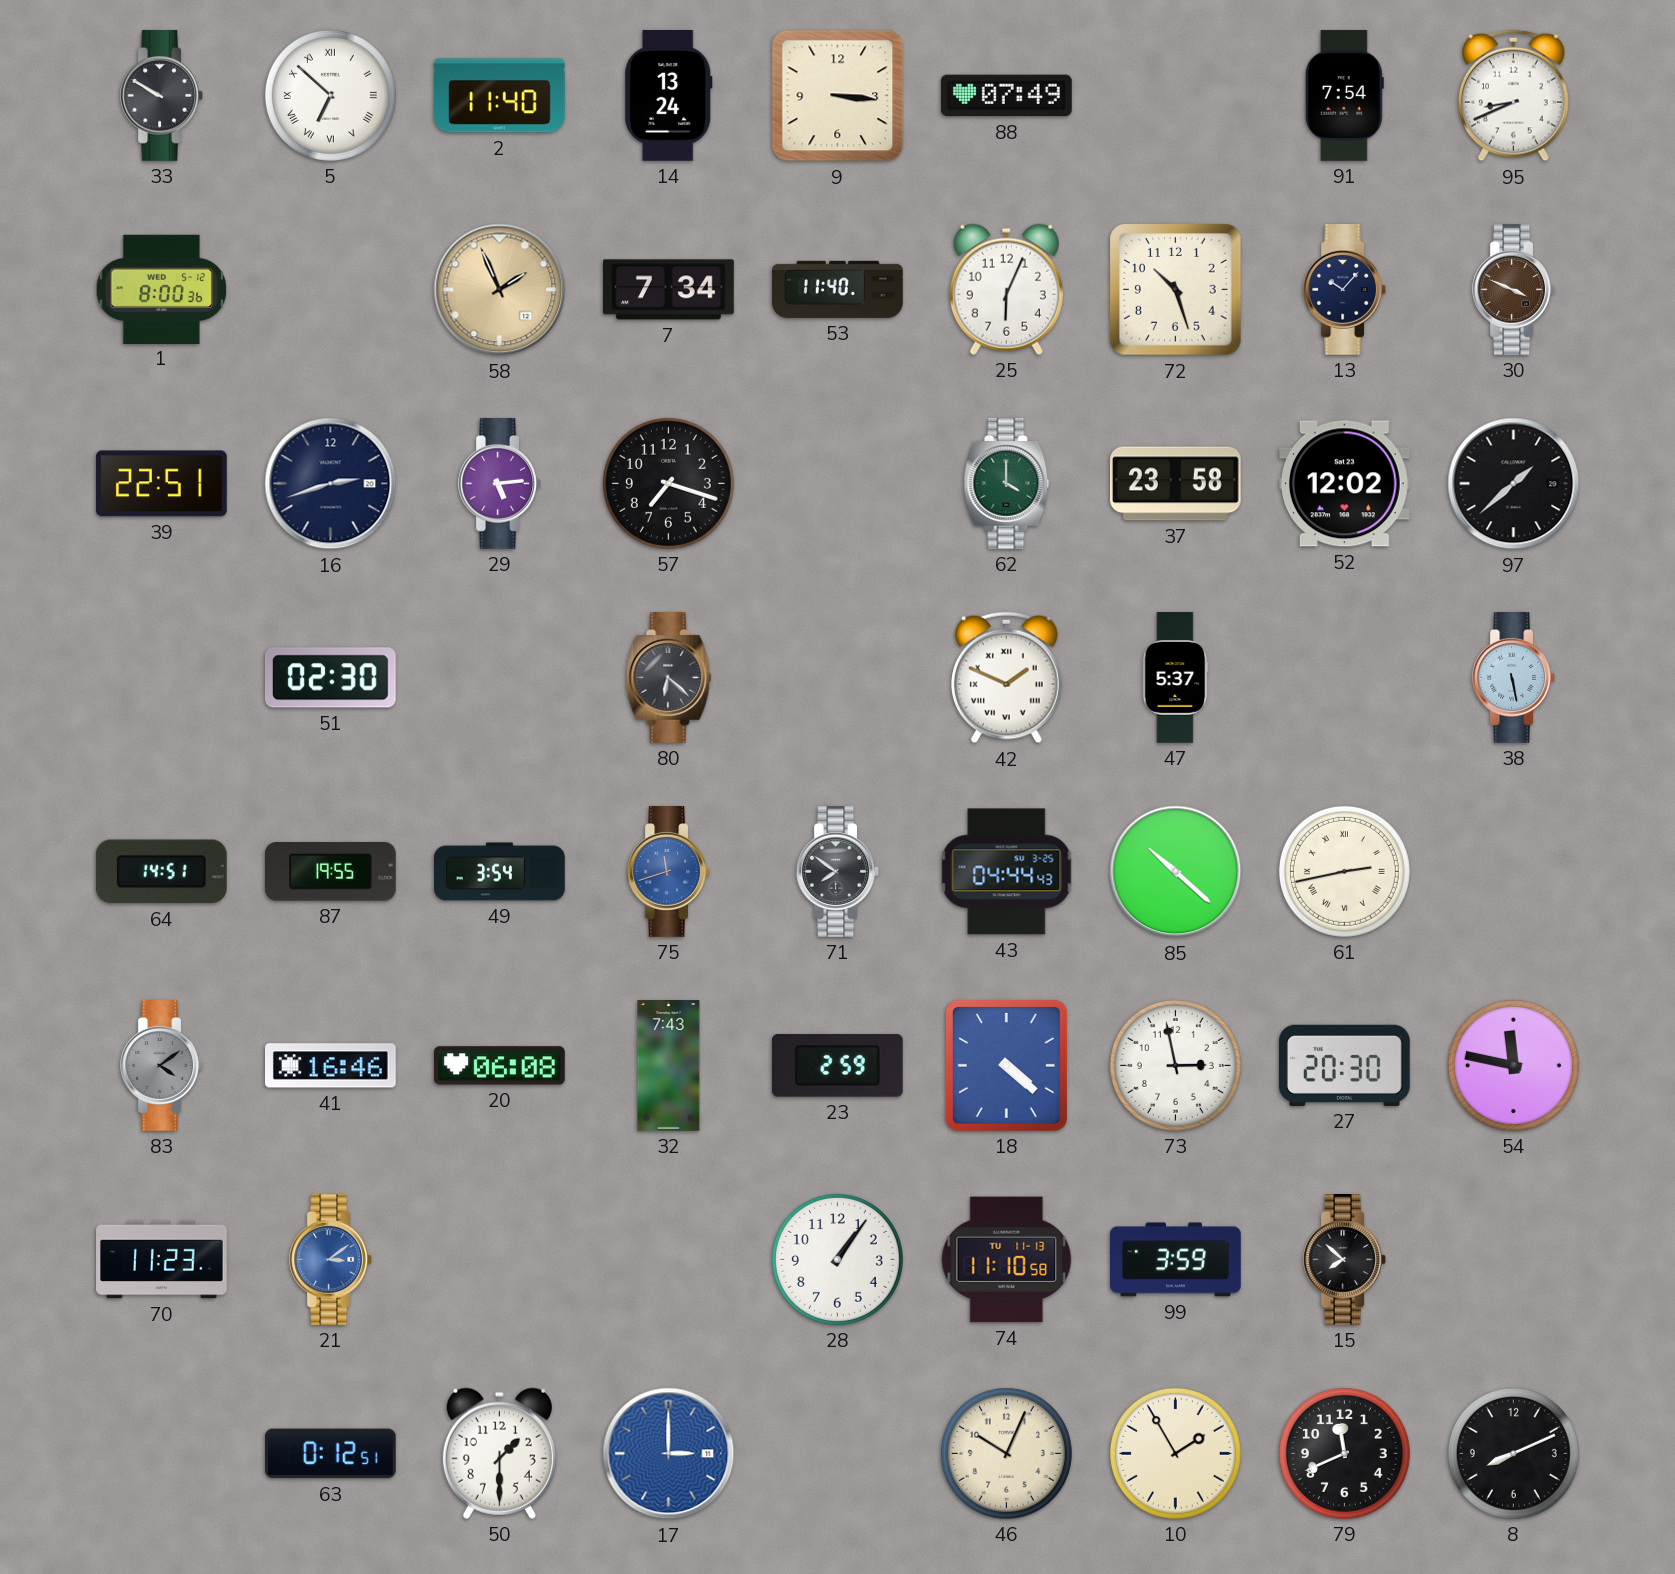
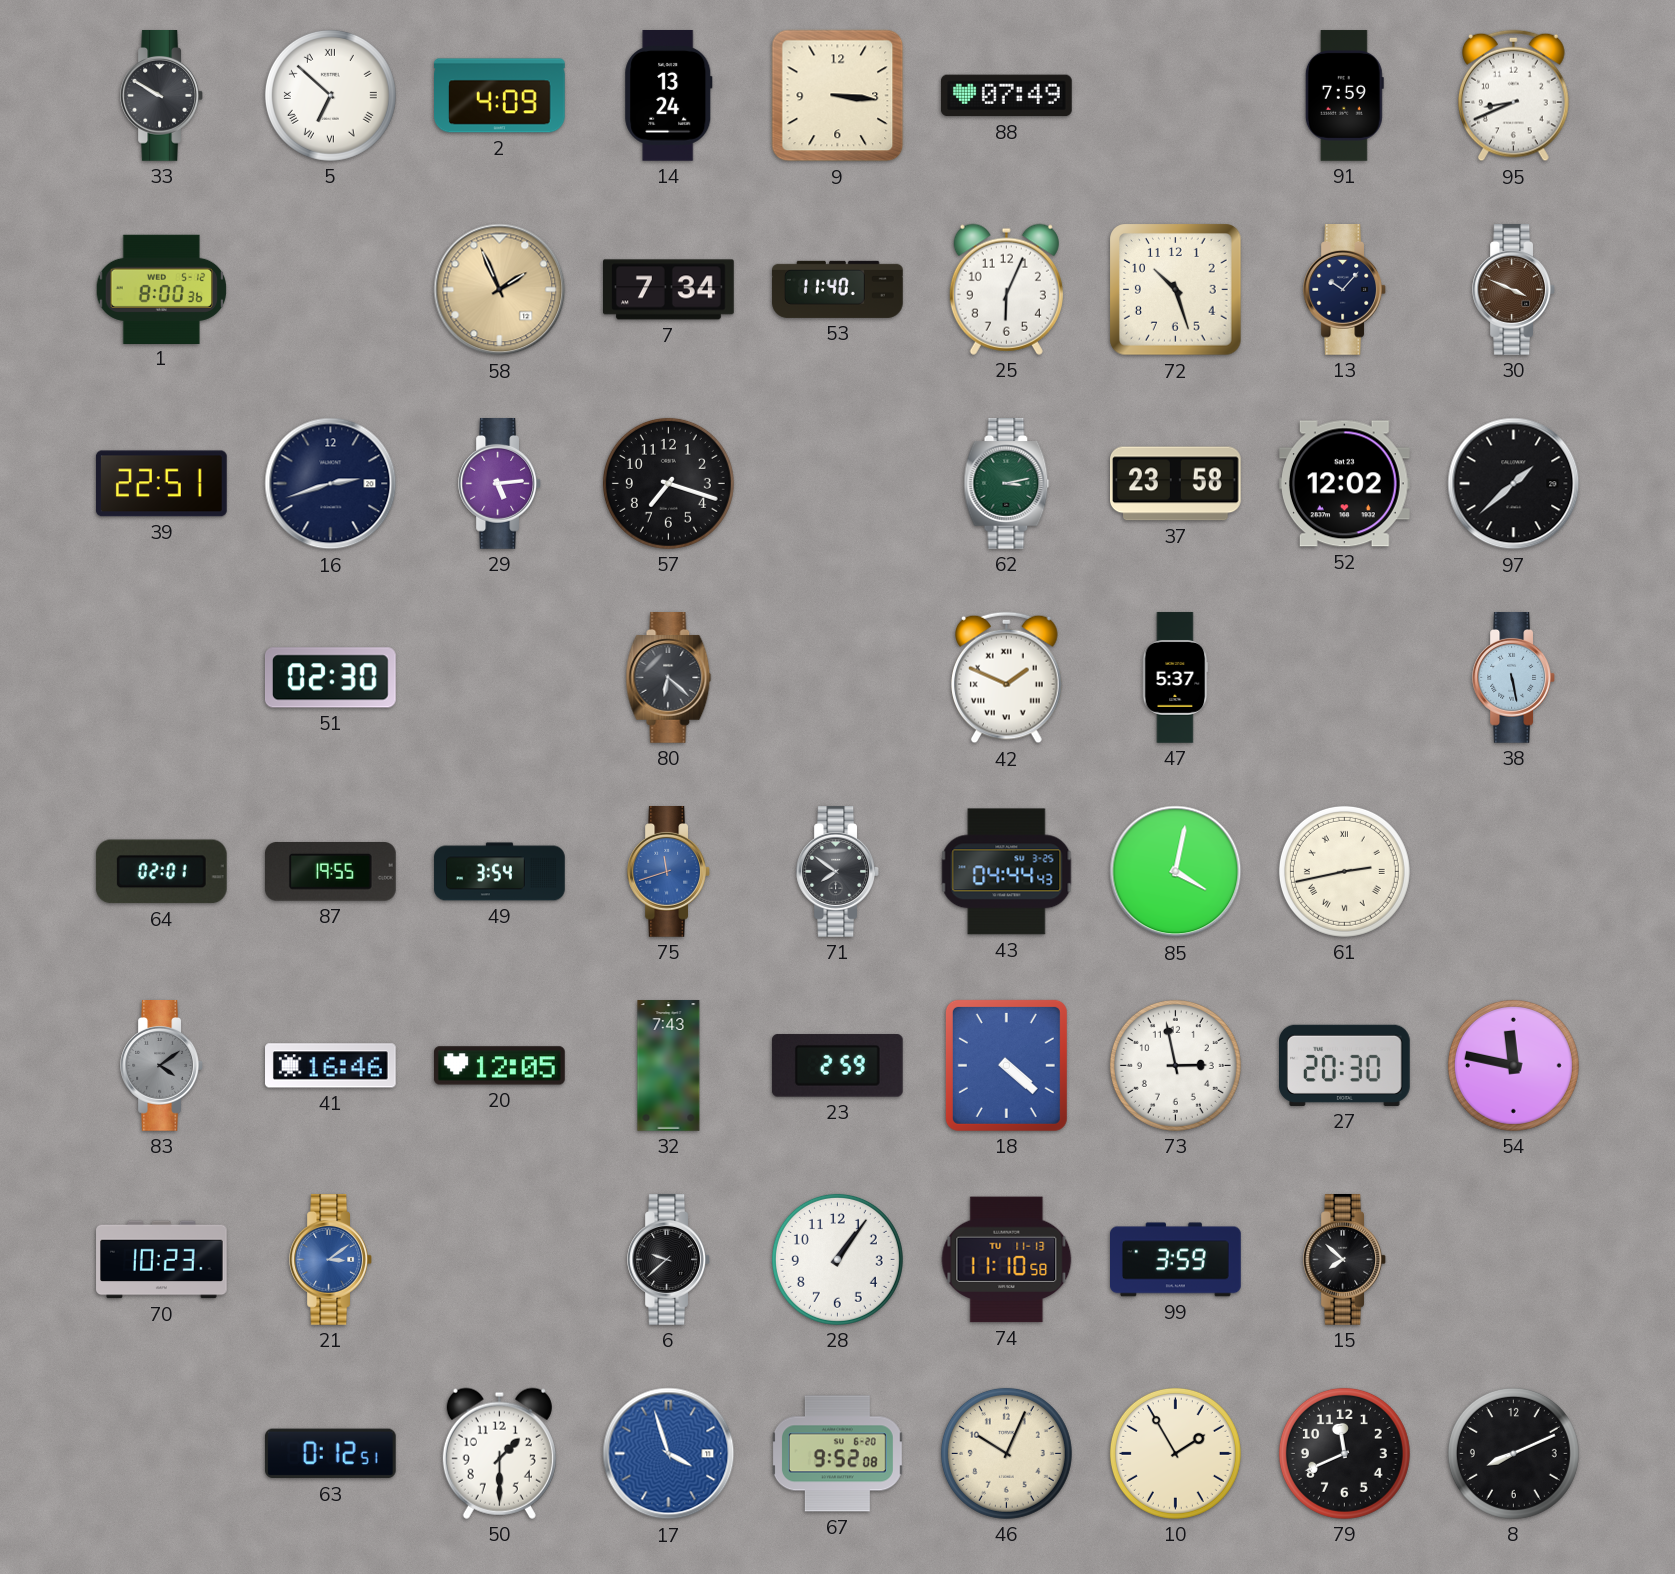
2: 11:40 -> 4:09 (500, 96)
91: 7:54 -> 7:59 (1344, 96)
62: 4:00 -> 3:13 (1007, 484)
64: 14:51 -> 02:01 (161, 872)
85: 10:22 -> 4:02 (1176, 872)
20: 06:08 -> 12:05 (500, 1066)
70: 11:23 -> 10:23 (162, 1260)
6: none -> 9:38 (668, 1260)
17: 3:00 -> 3:57 (669, 1454)
67: none -> 9:52 (837, 1454)
